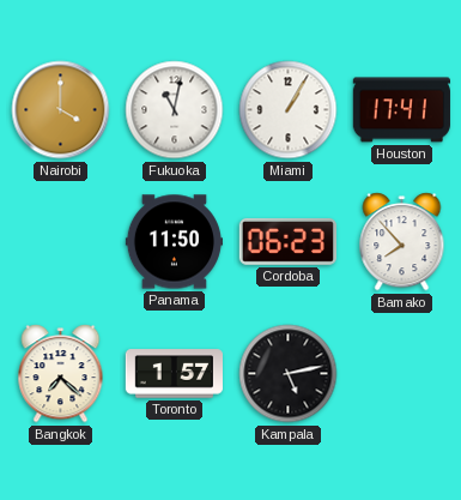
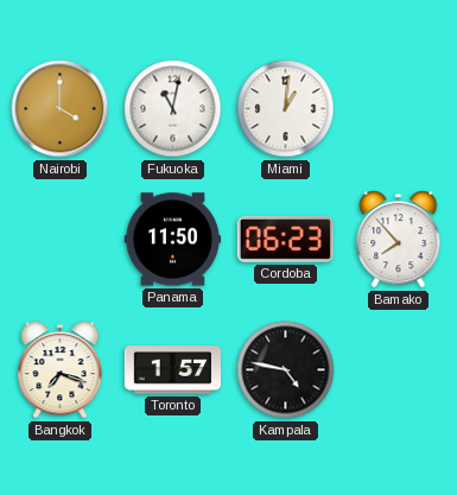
Miami: 1:05 -> 1:01 (286, 109)
Houston: 17:41 -> none (401, 110)
Bangkok: 7:22 -> 7:18 (61, 370)
Kampala: 5:13 -> 4:47 (286, 370)
